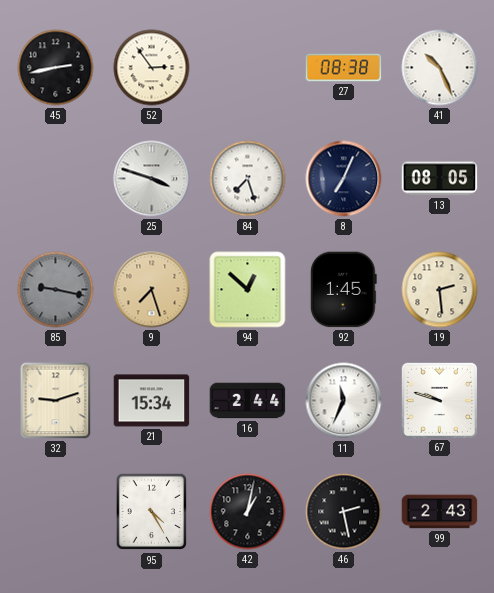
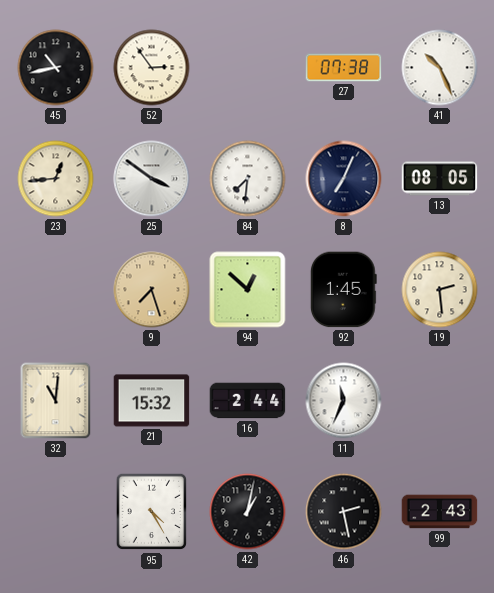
45: 2:43 -> 10:43 (56, 68)
27: 08:38 -> 07:38 (344, 68)
23: none -> 12:44 (56, 179)
25: 3:48 -> 3:51 (152, 179)
84: 7:27 -> 7:31 (248, 179)
85: 9:17 -> none (56, 290)
32: 9:12 -> 11:01 (56, 401)
21: 15:34 -> 15:32 (152, 401)
67: 9:48 -> none (439, 400)
